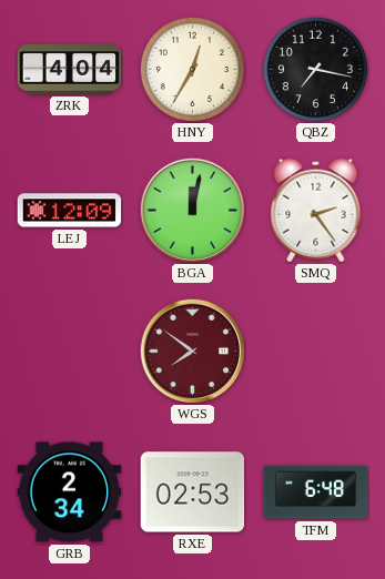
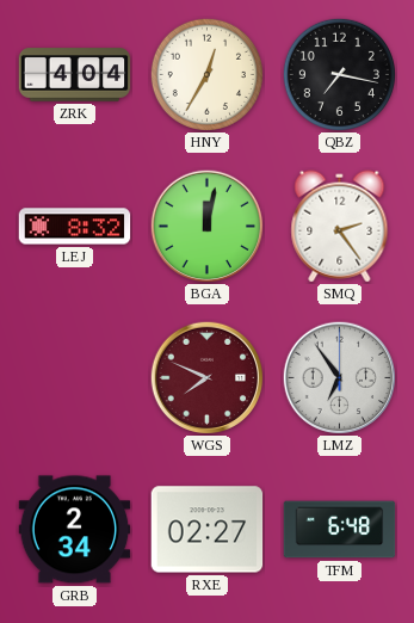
LEJ: 12:09 -> 8:32 (75, 227)
WGS: 7:51 -> 7:49 (206, 377)
LMZ: none -> 6:54 (339, 377)
RXE: 02:53 -> 02:27 (208, 530)
